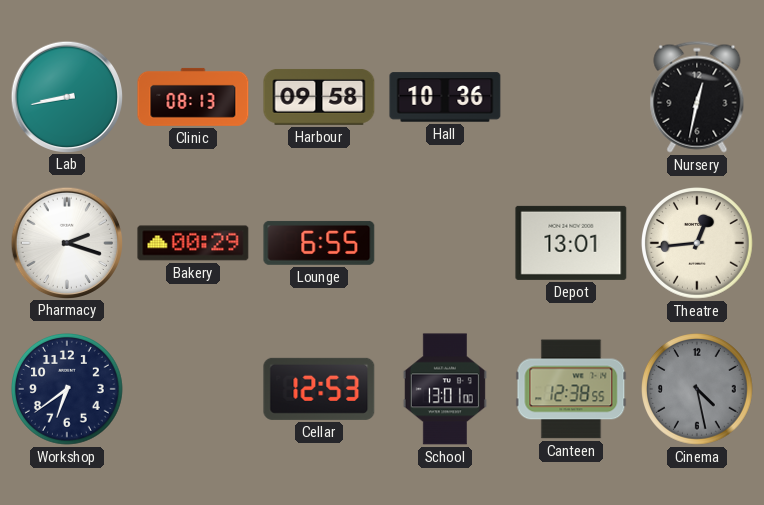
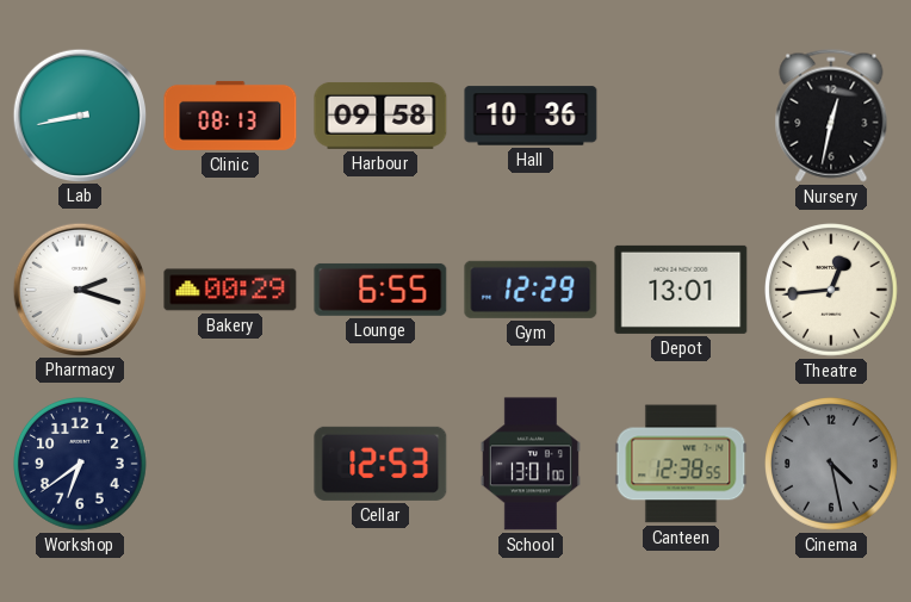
Gym: none -> 12:29 (531, 290)
